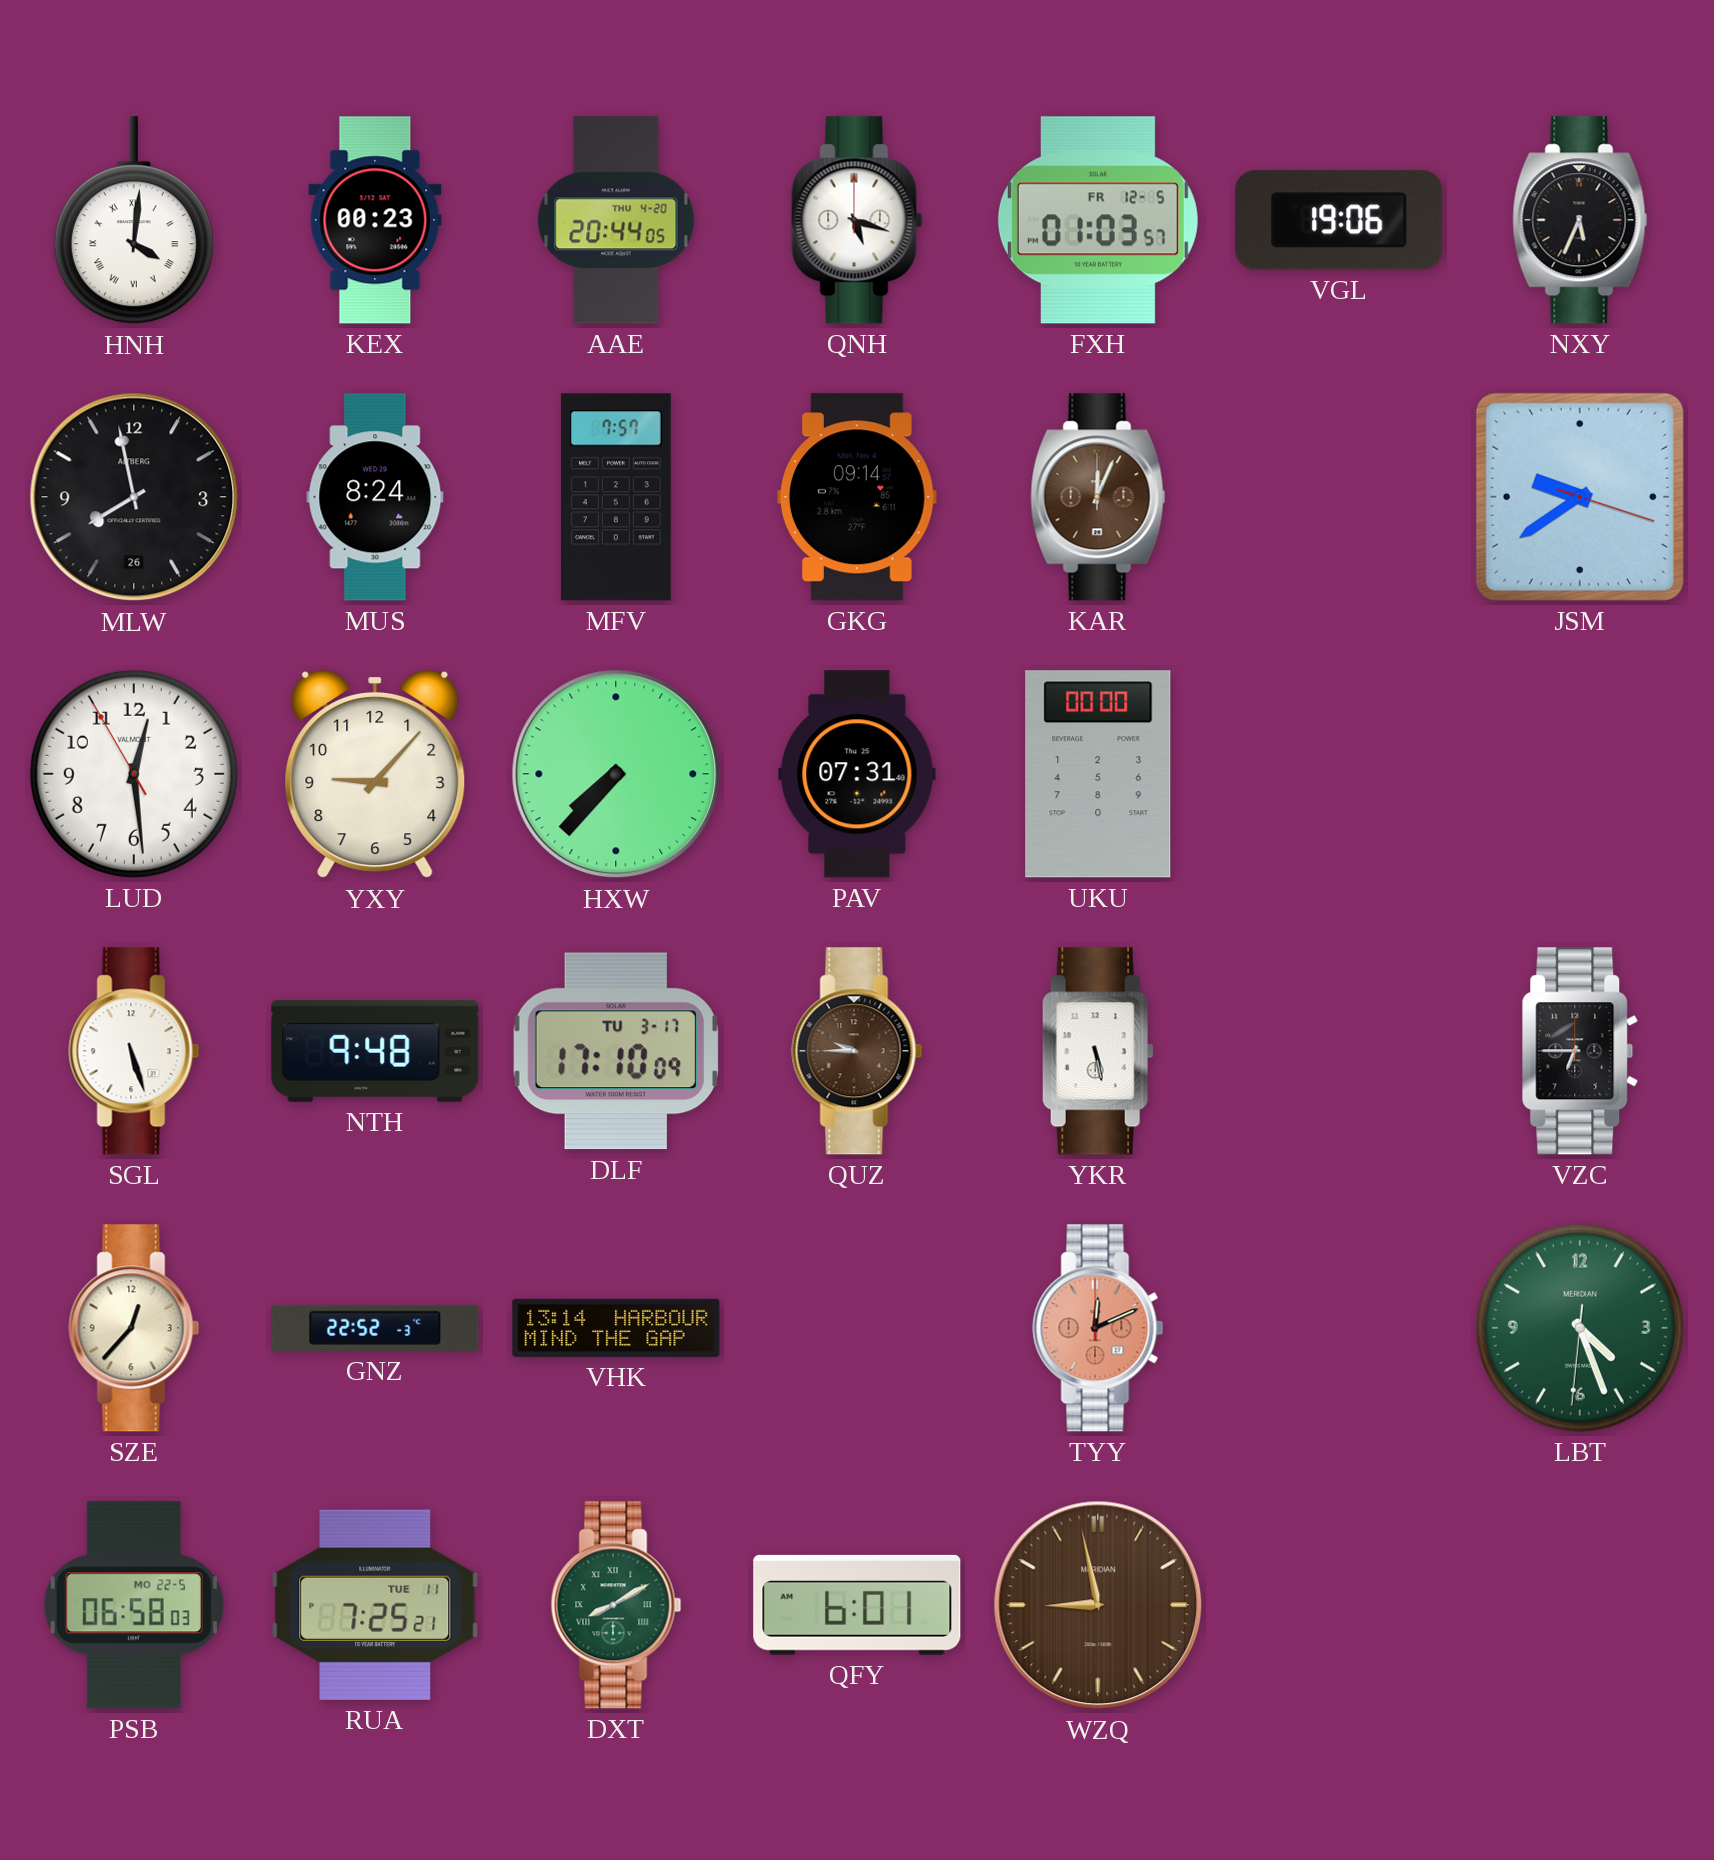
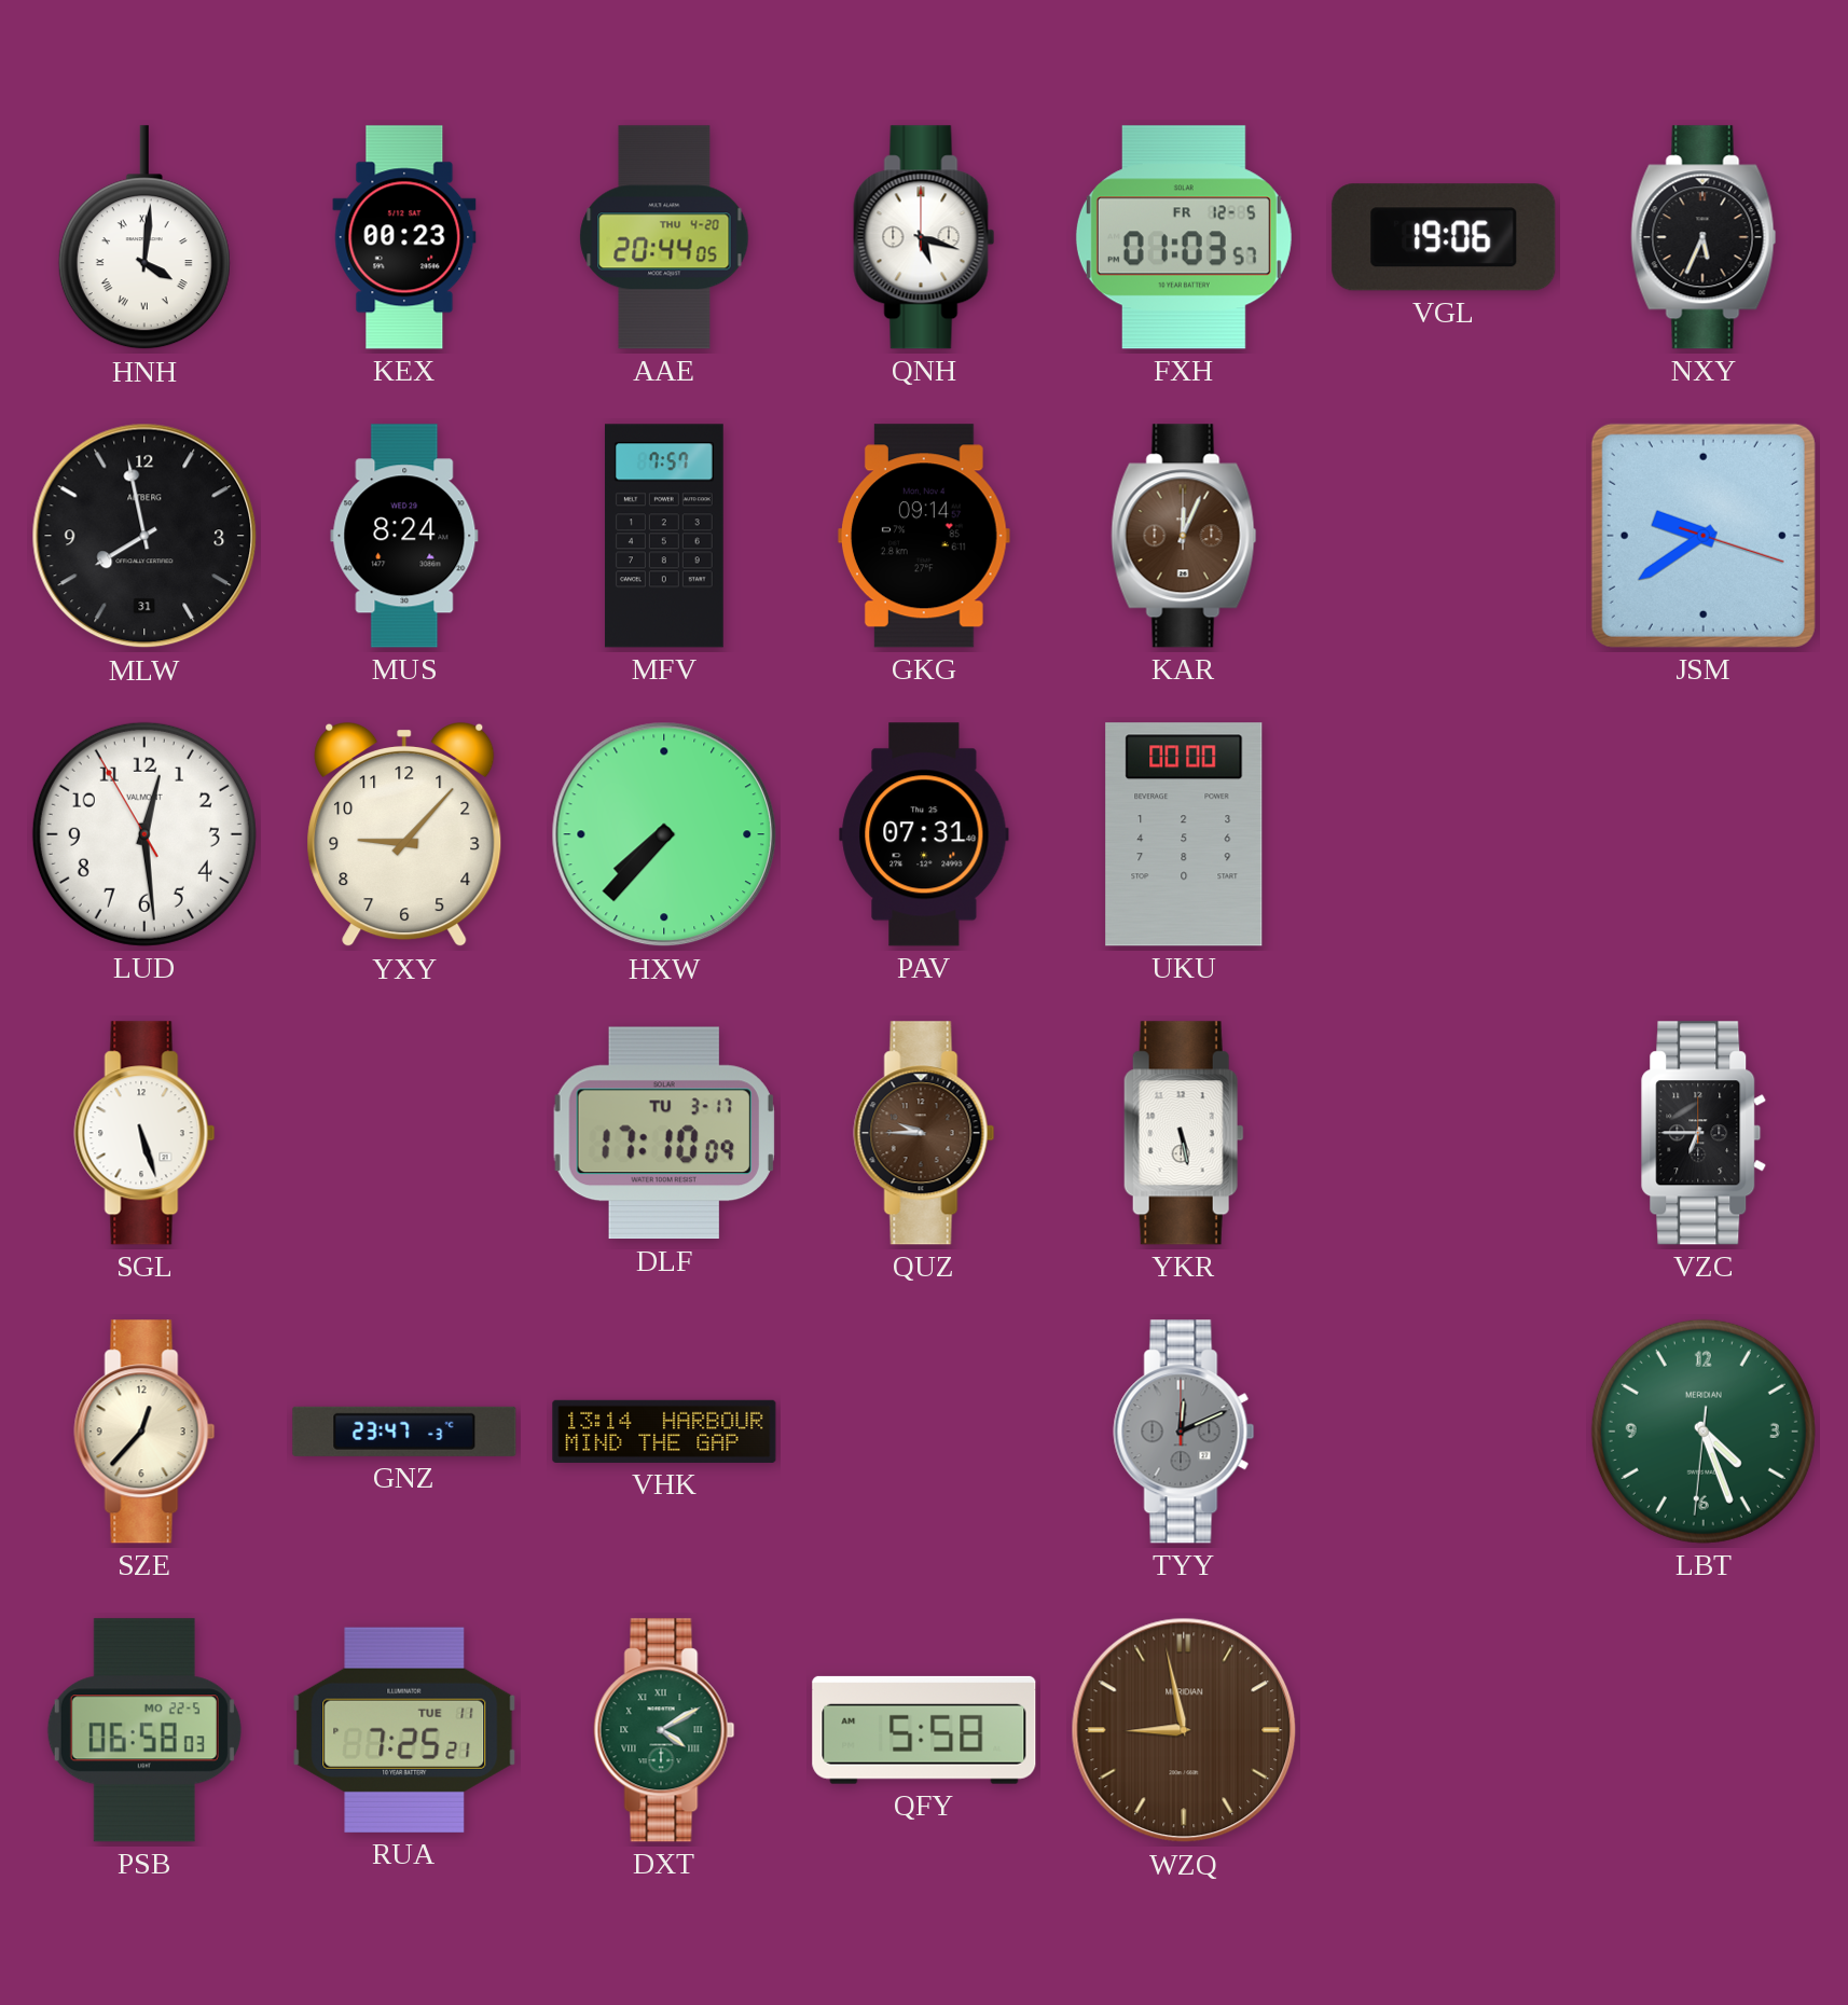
MLW date: 26 -> 31 (144, 536)
NTH: 9:48 -> none (375, 1051)
GNZ: 22:52 -> 23:47 (404, 1432)
TYY dial: salmon -> grey (1184, 1432)
DXT: 8:10 -> 4:10 (664, 1730)
QFY: 6:01 -> 5:58 (924, 1730)
